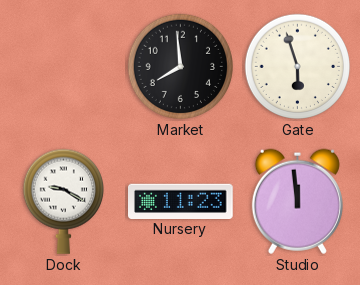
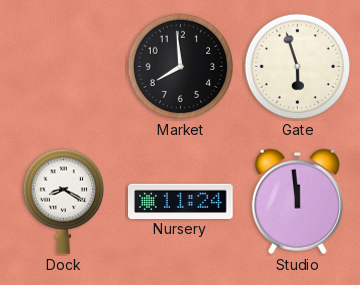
Dock: 9:20 -> 8:20 (63, 201)
Nursery: 11:23 -> 11:24 (181, 201)
